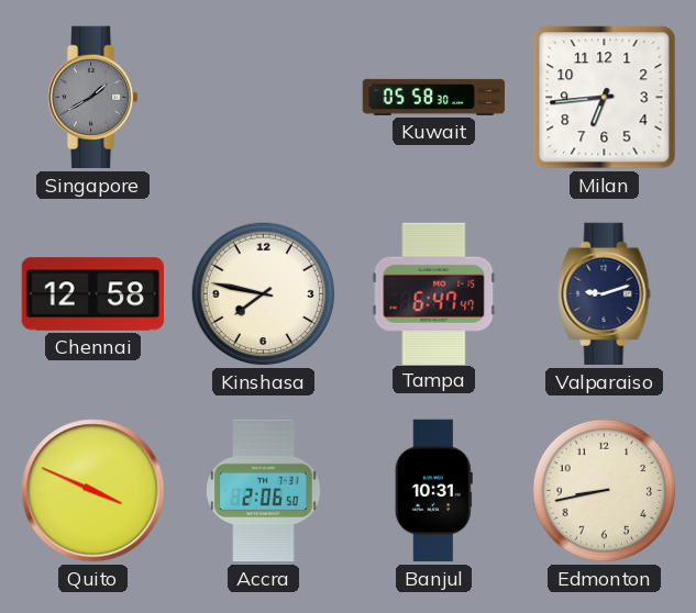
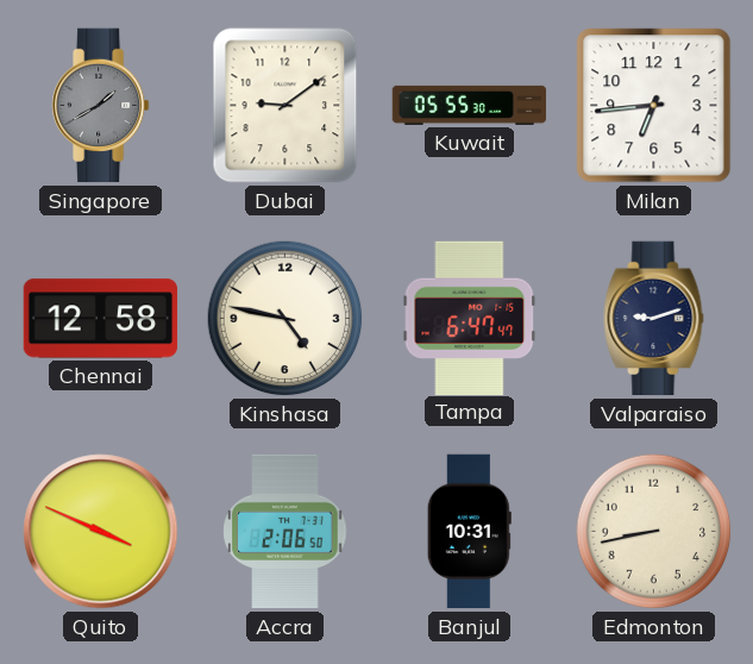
Dubai: none -> 9:09 (285, 106)
Kuwait: 05:58 -> 05:55 (470, 105)
Kinshasa: 7:47 -> 4:47 (285, 319)
